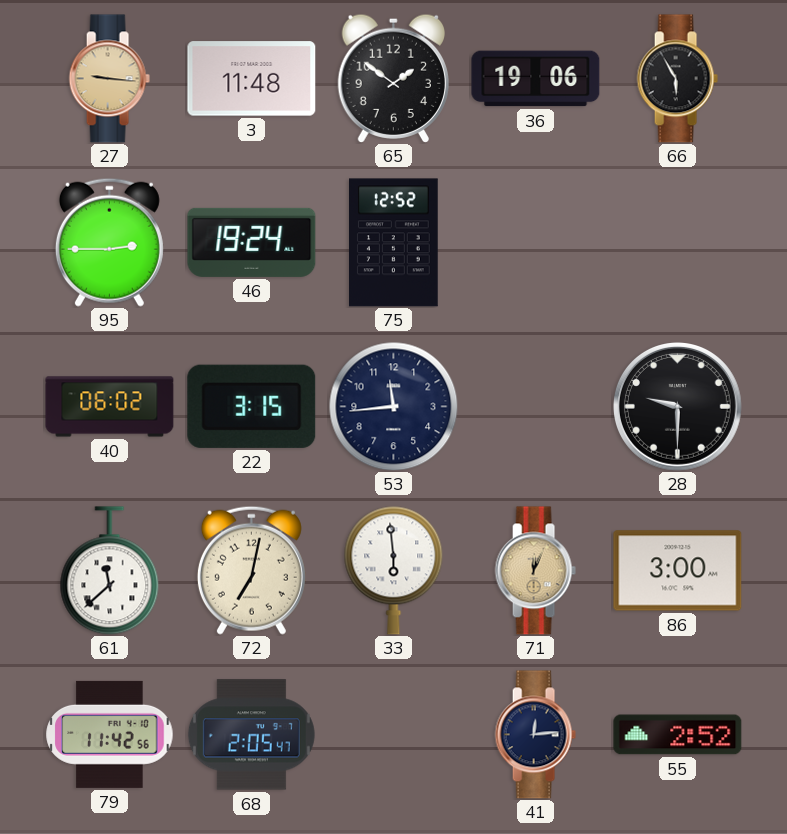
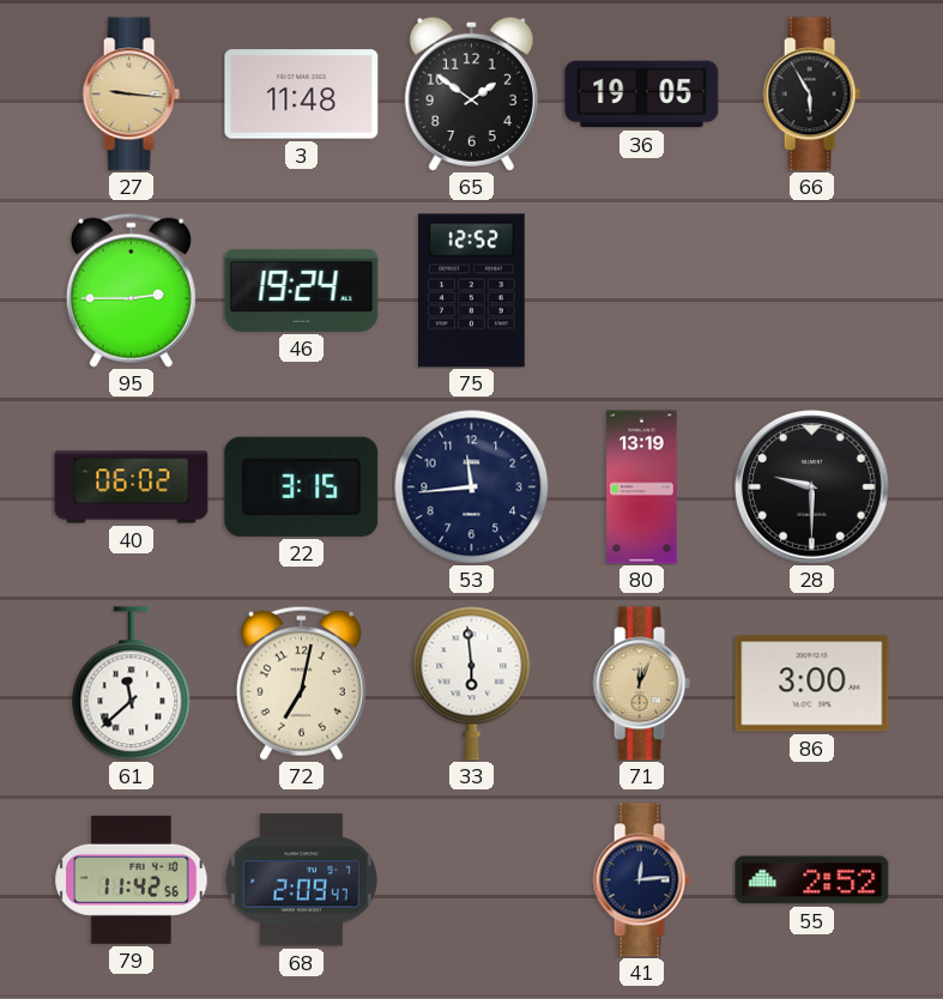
36: 19:06 -> 19:05 (642, 95)
80: none -> 13:19 (642, 488)
68: 2:05 -> 2:09 (301, 880)
